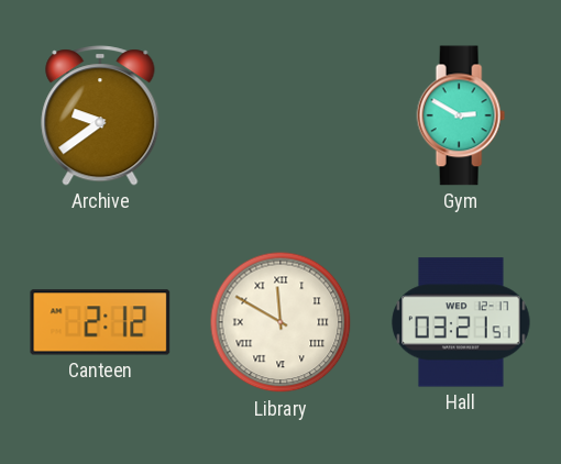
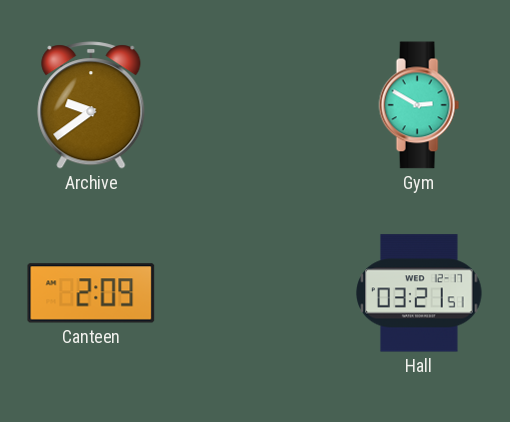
Canteen: 2:12 -> 2:09 (91, 293)
Library: 11:50 -> none (280, 322)
